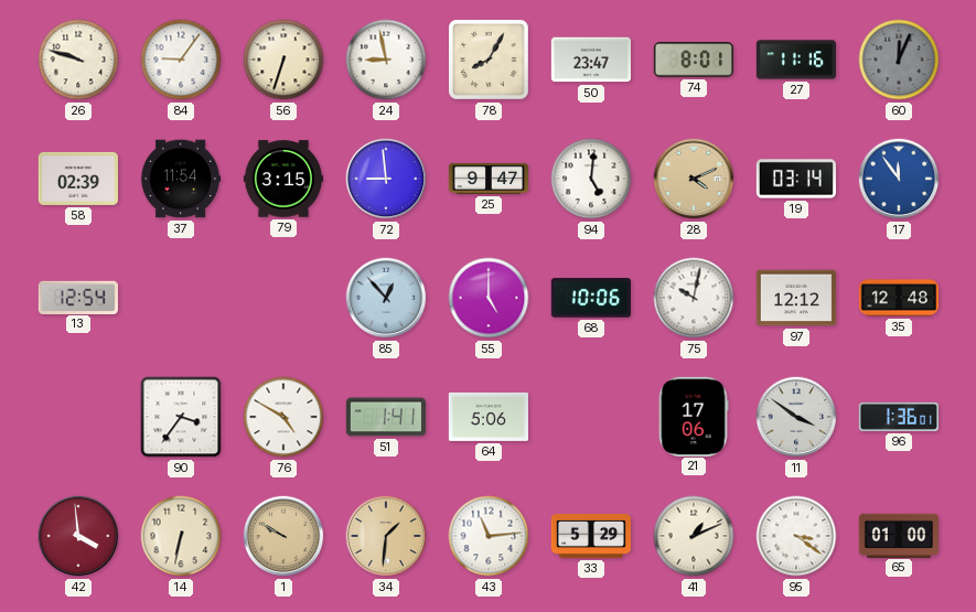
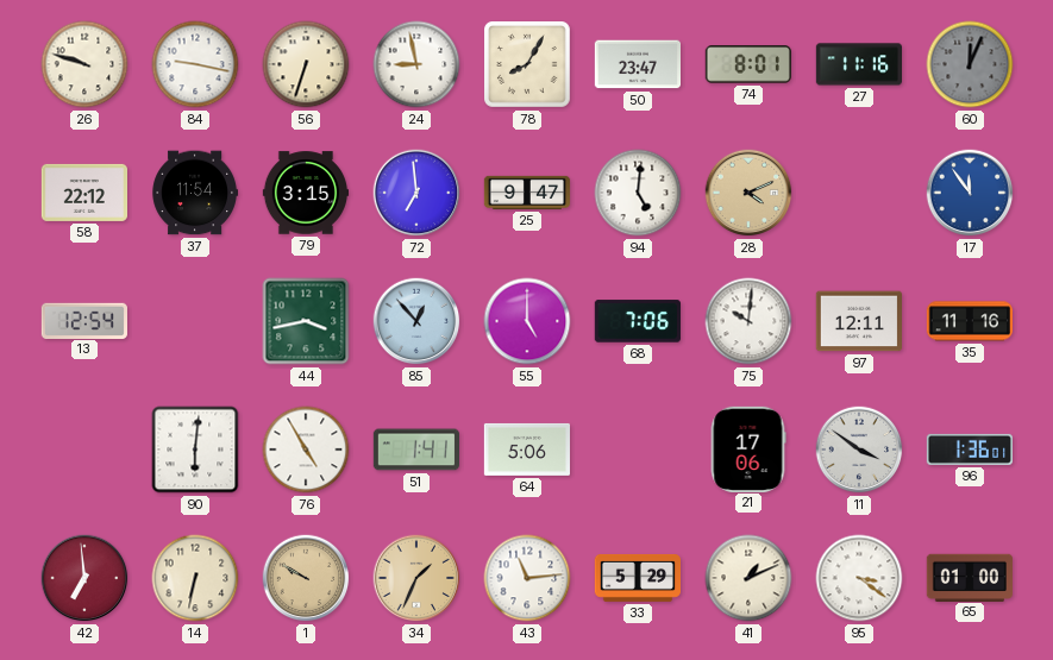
84: 9:06 -> 9:17 (195, 64)
58: 02:39 -> 22:12 (83, 193)
72: 8:59 -> 6:59 (416, 193)
19: 03:14 -> none (795, 179)
44: none -> 3:43 (306, 321)
68: 10:06 -> 7:06 (638, 321)
75: 10:02 -> 10:01 (748, 321)
97: 12:12 -> 12:11 (858, 321)
35: 12:48 -> 11:16 (969, 321)
90: 3:36 -> 6:01 (195, 450)
76: 4:50 -> 4:55 (306, 450)
42: 3:59 -> 6:59 (84, 578)
34: 1:31 -> 1:34 (416, 578)
